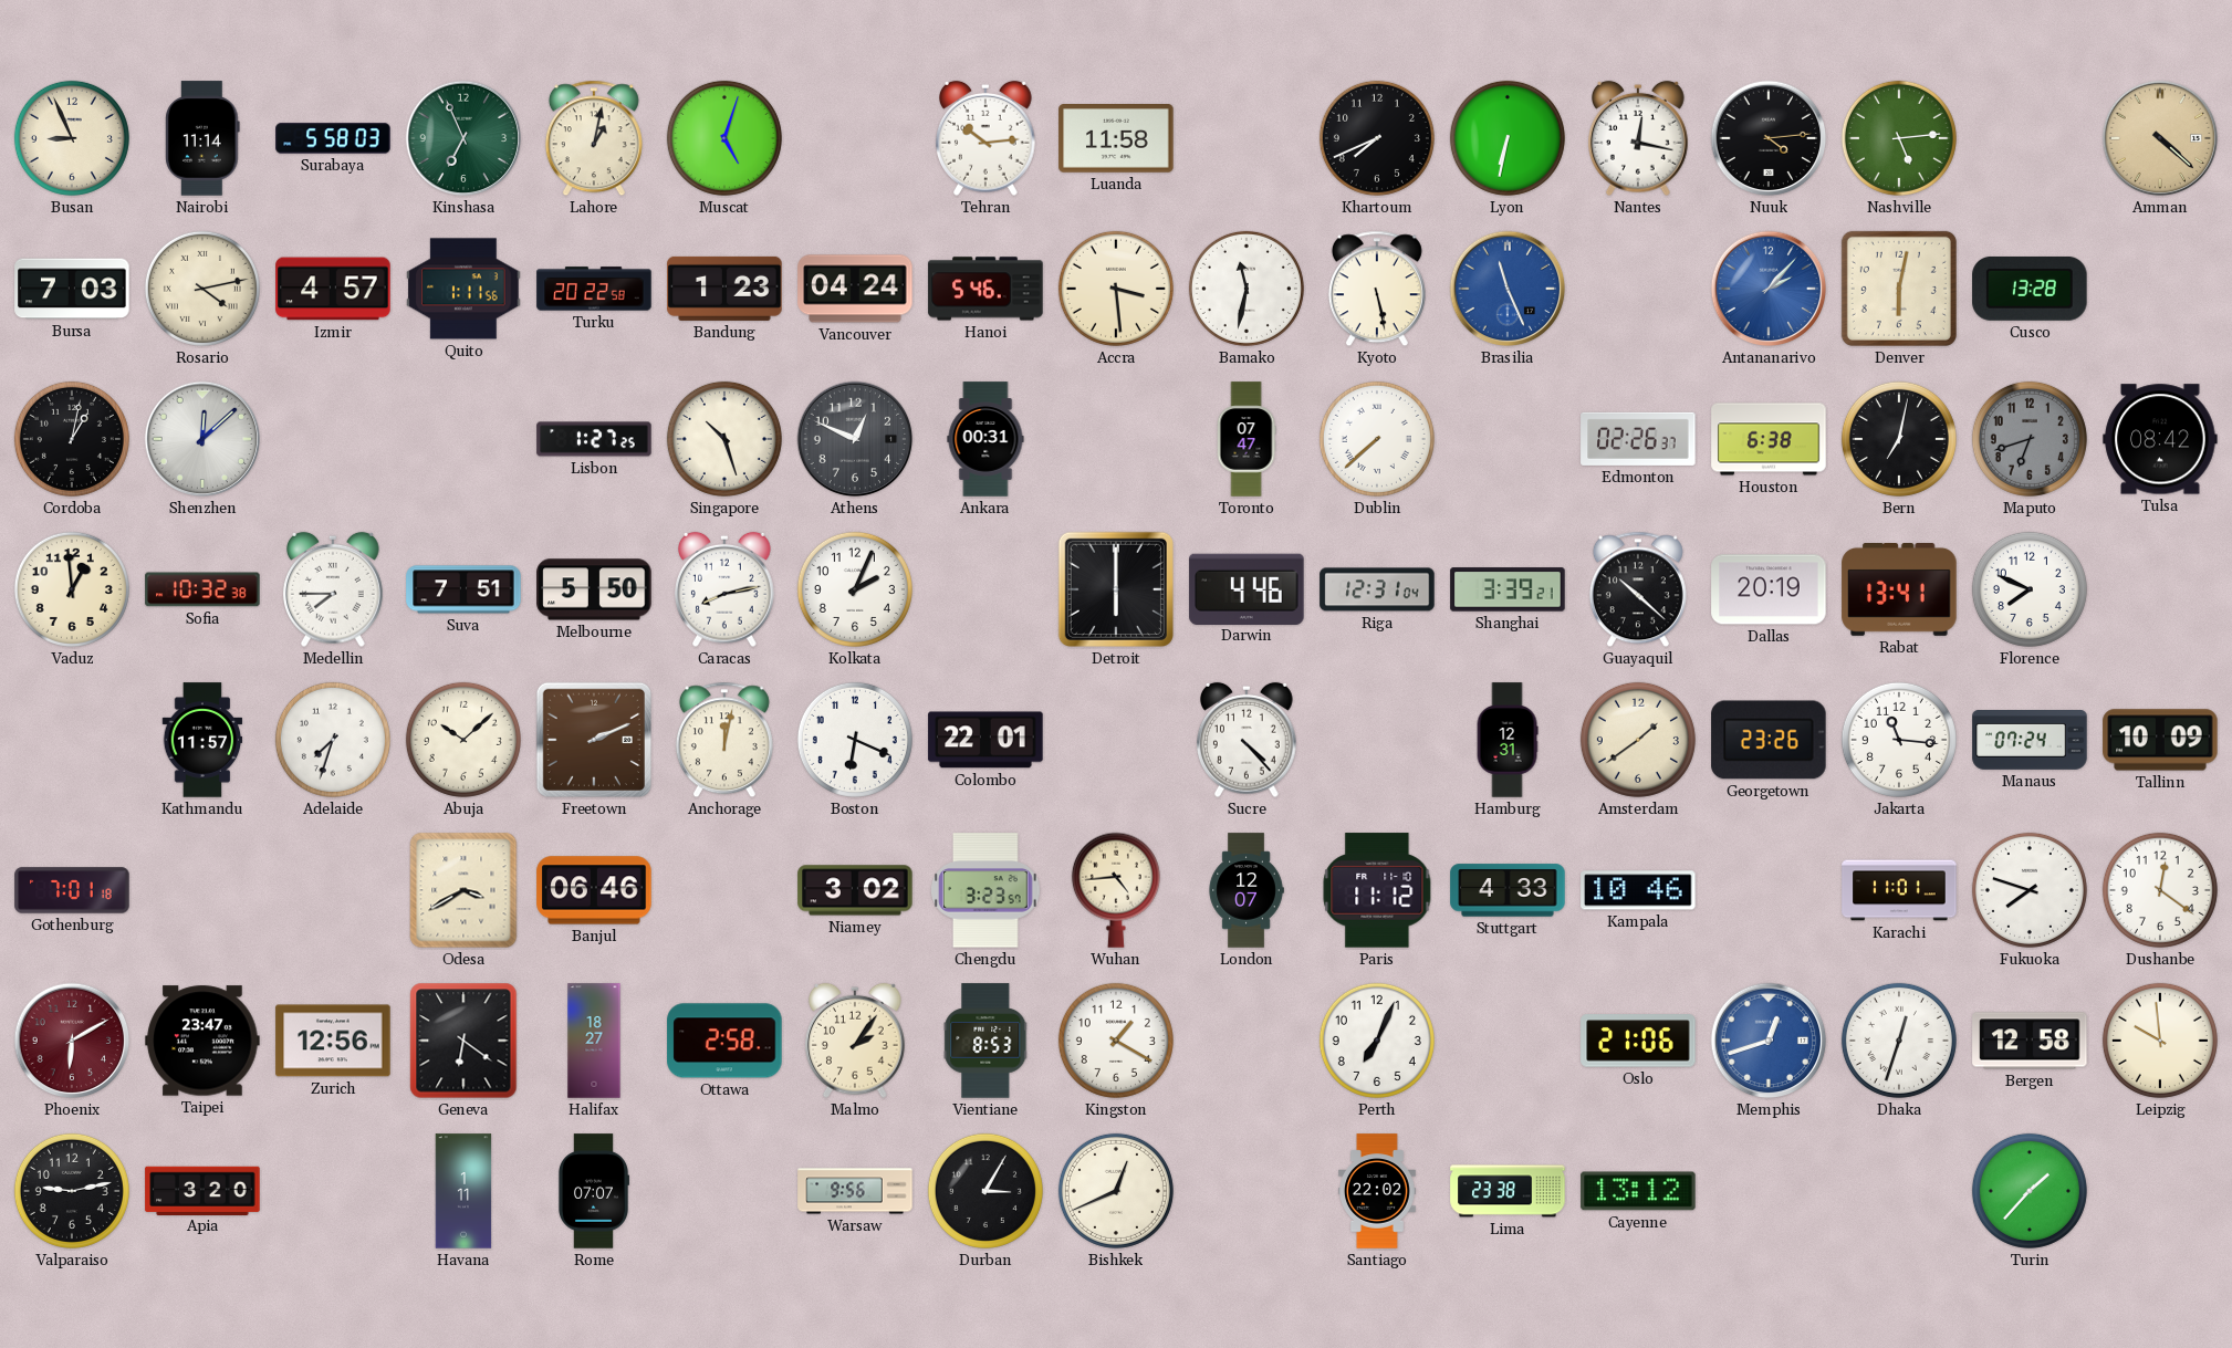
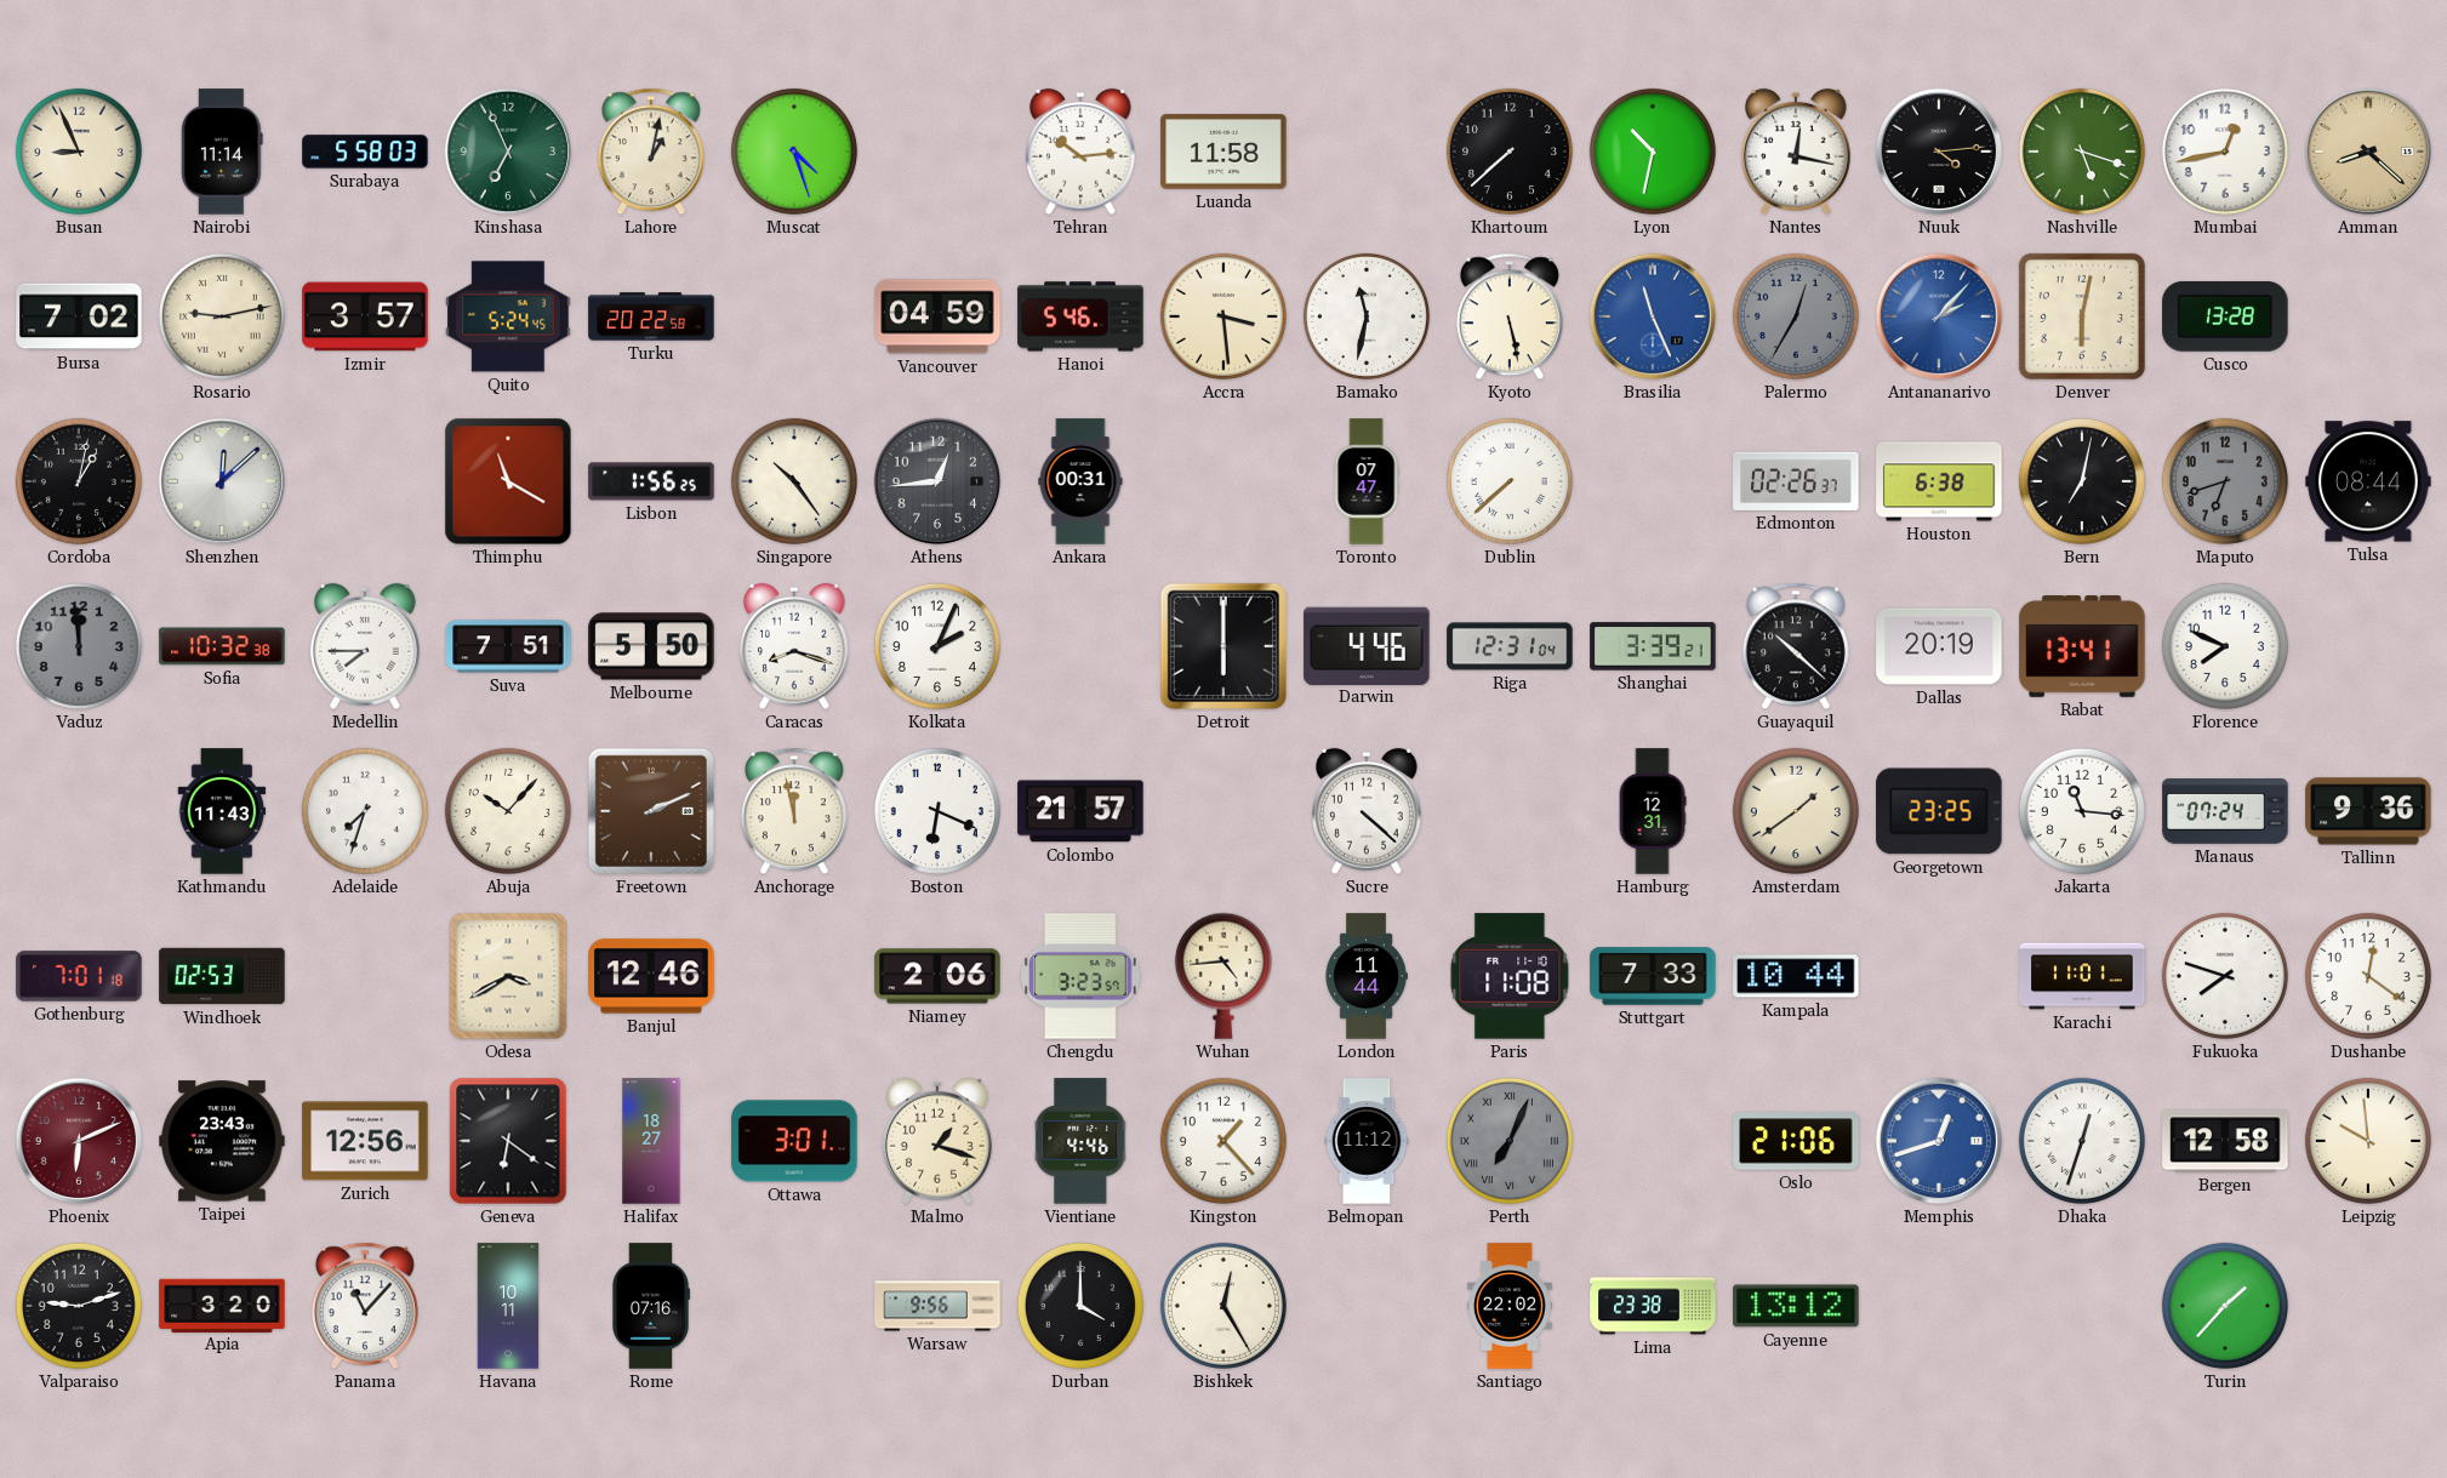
Muscat: 5:03 -> 4:27 (794, 152)
Khartoum: 7:41 -> 7:38 (1510, 152)
Lyon: 6:32 -> 10:32 (1653, 152)
Nashville: 5:14 -> 5:18 (2082, 152)
Mumbai: none -> 12:43 (2225, 152)
Amman: 4:22 -> 8:22 (2368, 152)
Bursa: 7:03 -> 7:02 (79, 316)
Rosario: 4:13 -> 9:13 (222, 316)
Izmir: 4:57 -> 3:57 (365, 316)
Quito: 1:11 -> 5:24 (508, 316)
Bandung: 1:23 -> none (724, 289)
Vancouver: 04:24 -> 04:59 (937, 316)
Palermo: none -> 12:35 (1796, 316)
Thimphu: none -> 11:20 (508, 481)
Lisbon: 1:27 -> 1:56 (651, 481)
Singapore: 10:27 -> 10:24 (794, 481)
Athens: 12:49 -> 12:44 (937, 481)
Tulsa: 08:42 -> 08:44 (2368, 481)
Vaduz: 12:59 -> 11:59 (79, 646)
Vaduz dial: cream -> grey (79, 646)
Caracas: 8:13 -> 8:18 (795, 646)
Kathmandu: 11:57 -> 11:43 (222, 811)
Abuja: 10:08 -> 10:07 (508, 811)
Anchorage: 12:02 -> 11:58 (794, 811)
Colombo: 22:01 -> 21:57 (1080, 811)
Sucre: 4:23 -> 4:22 (1368, 811)
Georgetown: 23:26 -> 23:25 (1939, 811)
Tallinn: 10:09 -> 9:36 (2368, 811)
Windhoek: none -> 02:53 (222, 976)
Banjul: 06:46 -> 12:46 (651, 976)
Niamey: 3:02 -> 2:06 (937, 976)
London: 12:07 -> 11:44 (1367, 976)
Paris: 11:12 -> 11:08 (1510, 976)
Stuttgart: 4:33 -> 7:33 (1653, 976)
Kampala: 10:46 -> 10:44 (1796, 976)
Phoenix: 6:10 -> 6:11 (79, 1141)
Taipei: 23:47 -> 23:43 (222, 1141)
Ottawa: 2:58 -> 3:01 (794, 1141)
Malmo: 2:06 -> 1:18 (939, 1141)
Vientiane: 8:53 -> 4:46 (1080, 1141)
Kingston: 1:20 -> 1:23 (1223, 1141)
Belmopan: none -> 11:12 (1367, 1141)
Perth dial: white -> grey (1510, 1141)
Perth numerals: Arabic -> Roman (1510, 1141)
Valparaiso: 9:13 -> 9:12 (79, 1306)
Panama: none -> 11:07 (365, 1306)
Havana: 1:11 -> 10:11 (508, 1306)
Rome: 07:07 -> 07:16 (650, 1306)
Durban: 3:05 -> 4:00 (1080, 1306)
Bishkek: 12:41 -> 12:25 (1223, 1306)
